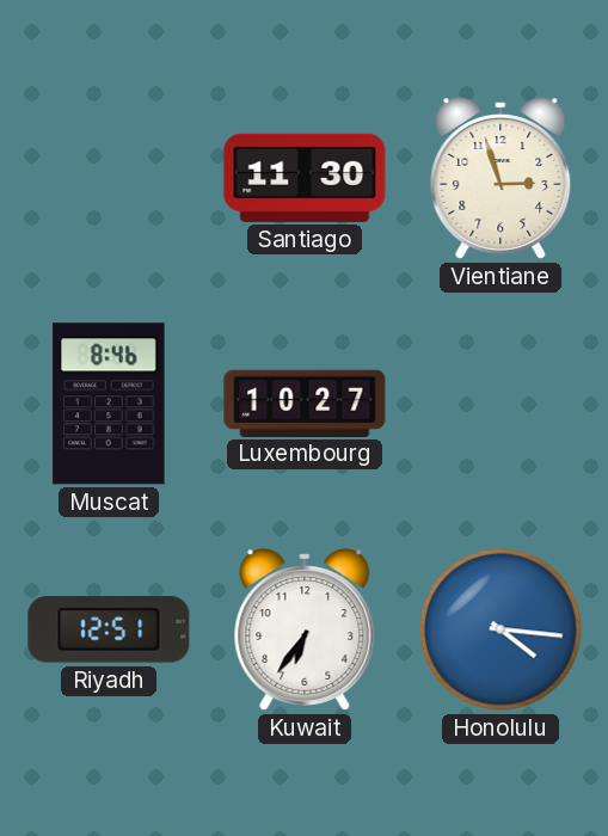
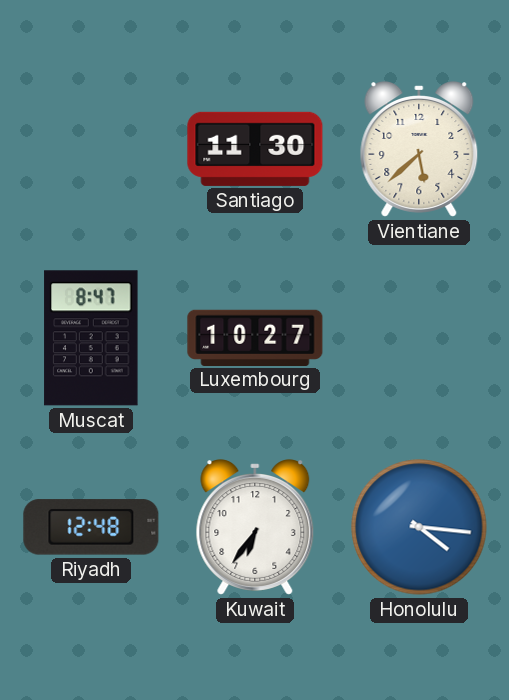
Vientiane: 2:57 -> 5:38 (419, 149)
Muscat: 8:46 -> 8:47 (91, 338)
Riyadh: 12:51 -> 12:48 (91, 527)
